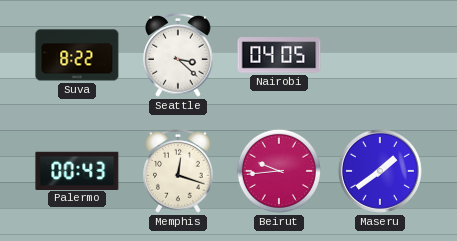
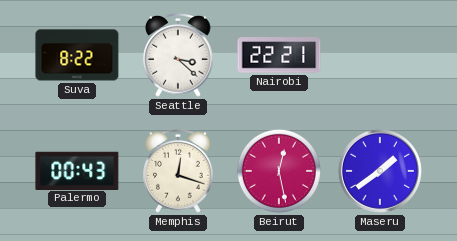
Nairobi: 04:05 -> 22:21 (279, 55)
Beirut: 9:44 -> 12:28 (279, 171)
